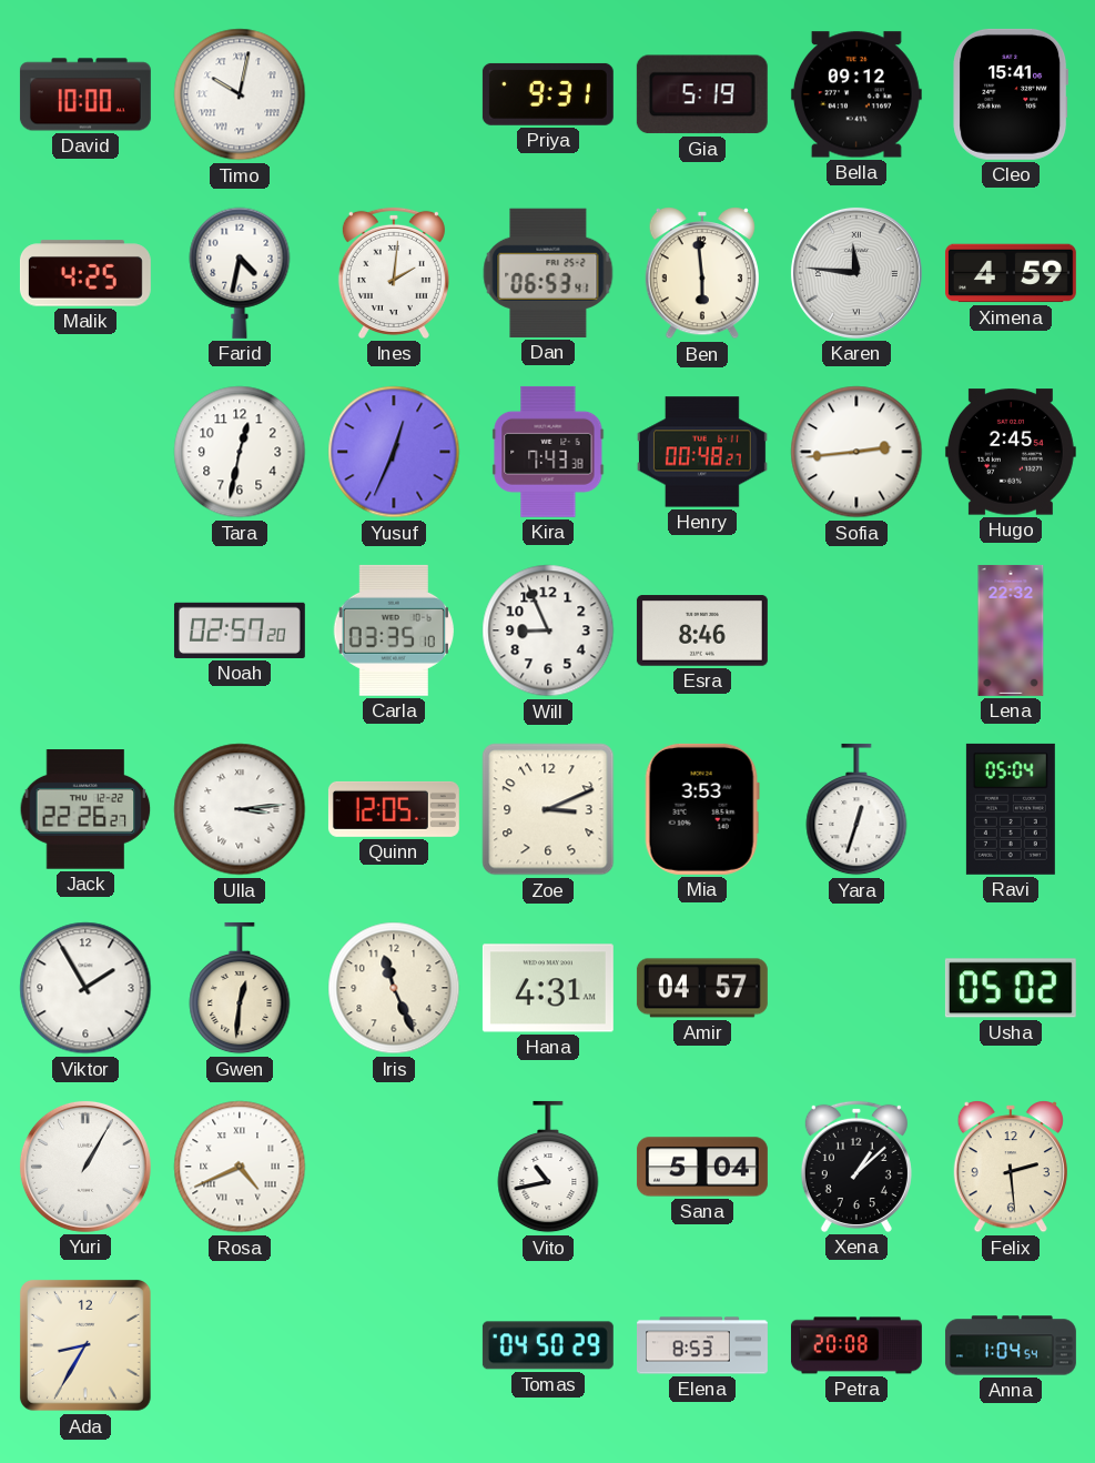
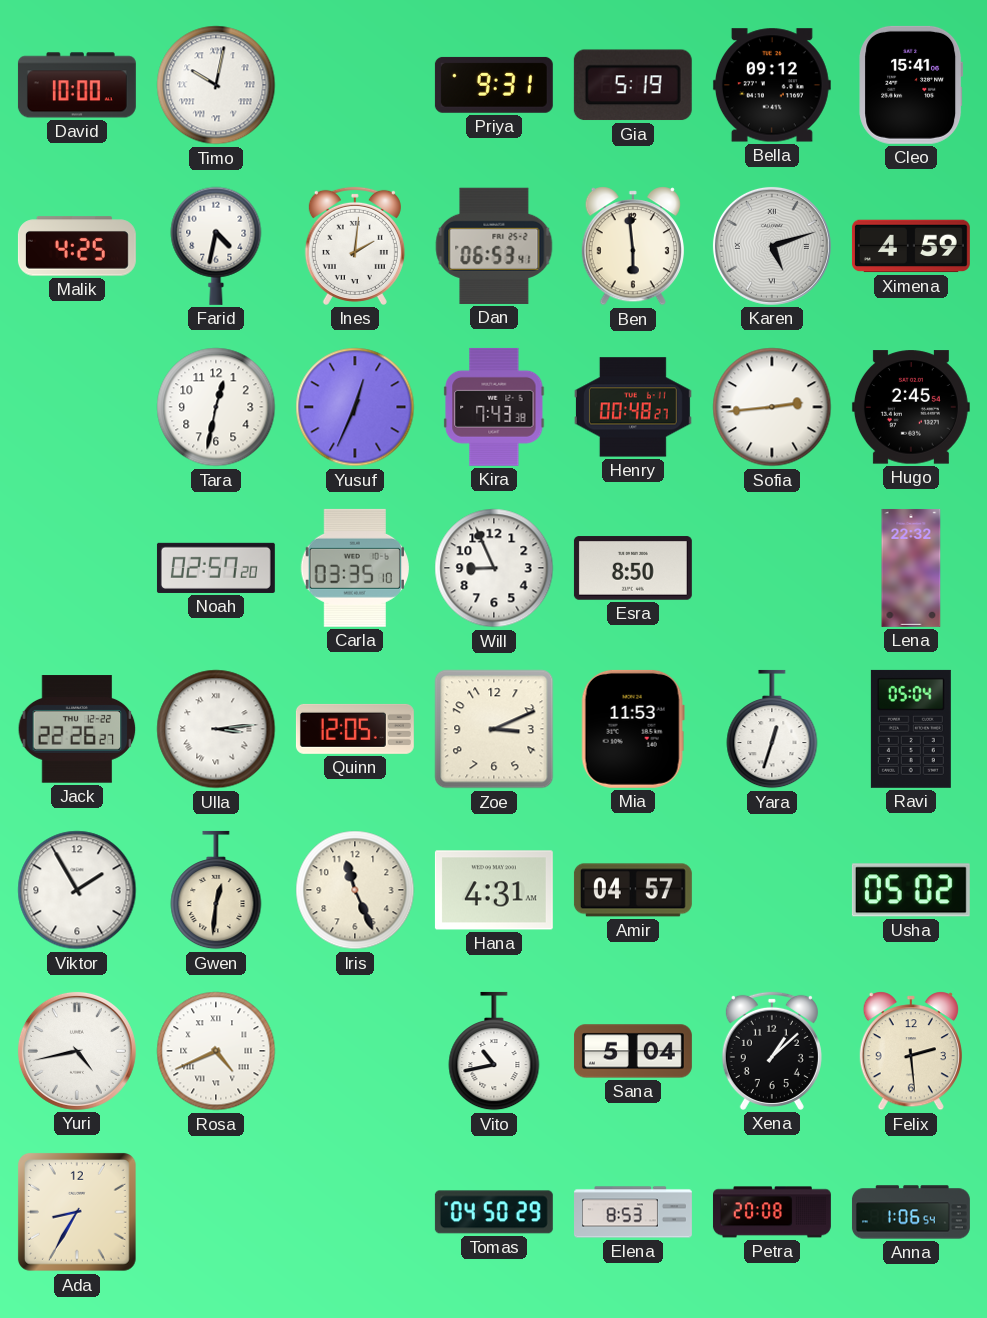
Karen: 11:46 -> 5:12 (772, 246)
Esra: 8:46 -> 8:50 (633, 568)
Mia: 3:53 -> 11:53 (633, 729)
Yuri: 1:05 -> 4:43 (77, 1051)
Anna: 1:04 -> 1:06 (911, 1212)
